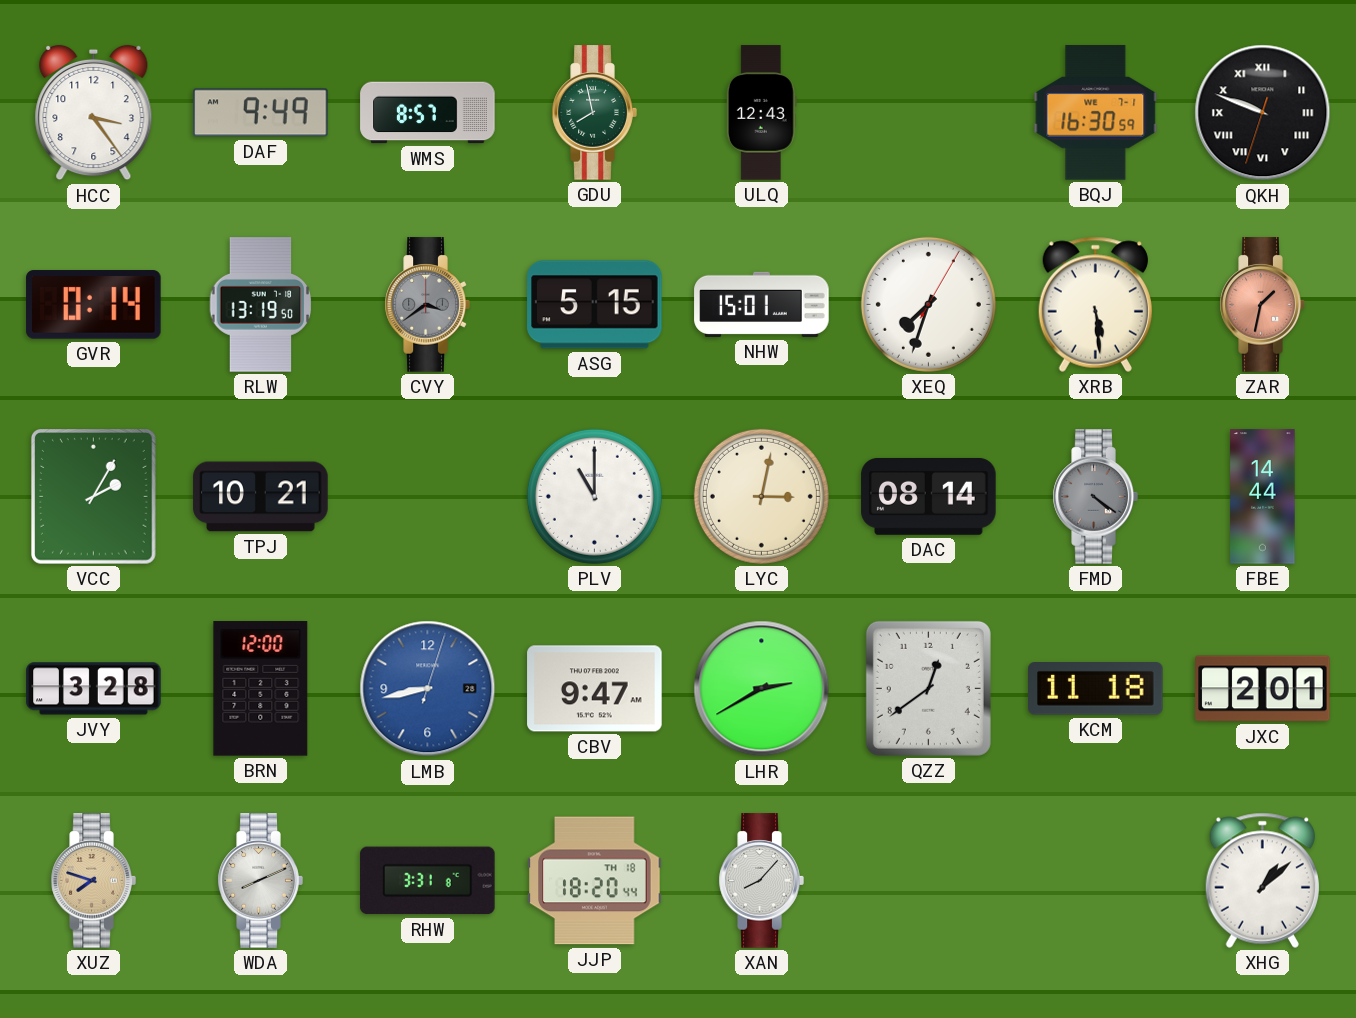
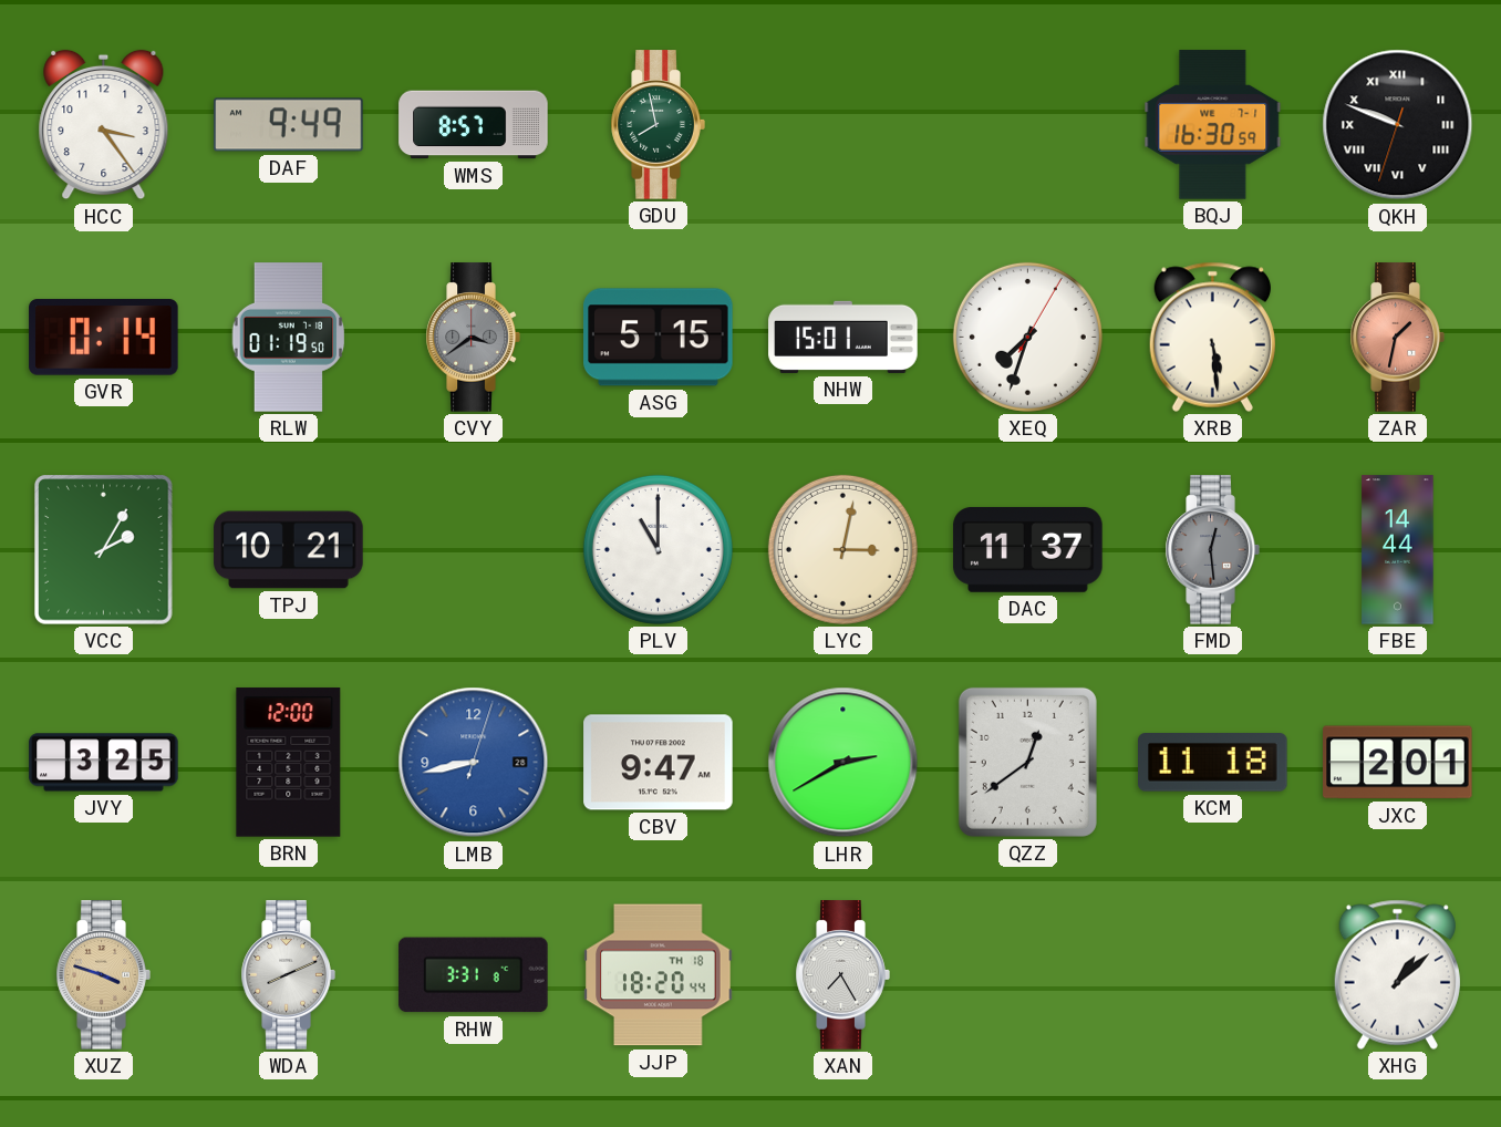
ULQ: 12:43 -> none (761, 113)
RLW: 13:19 -> 01:19 (289, 338)
DAC: 08:14 -> 11:37 (1028, 549)
FMD: 4:21 -> 12:29 (1212, 550)
JVY: 3:28 -> 3:25 (104, 763)
XUZ: 7:48 -> 3:48 (103, 975)
XAN: 8:07 -> 7:25 (842, 975)
